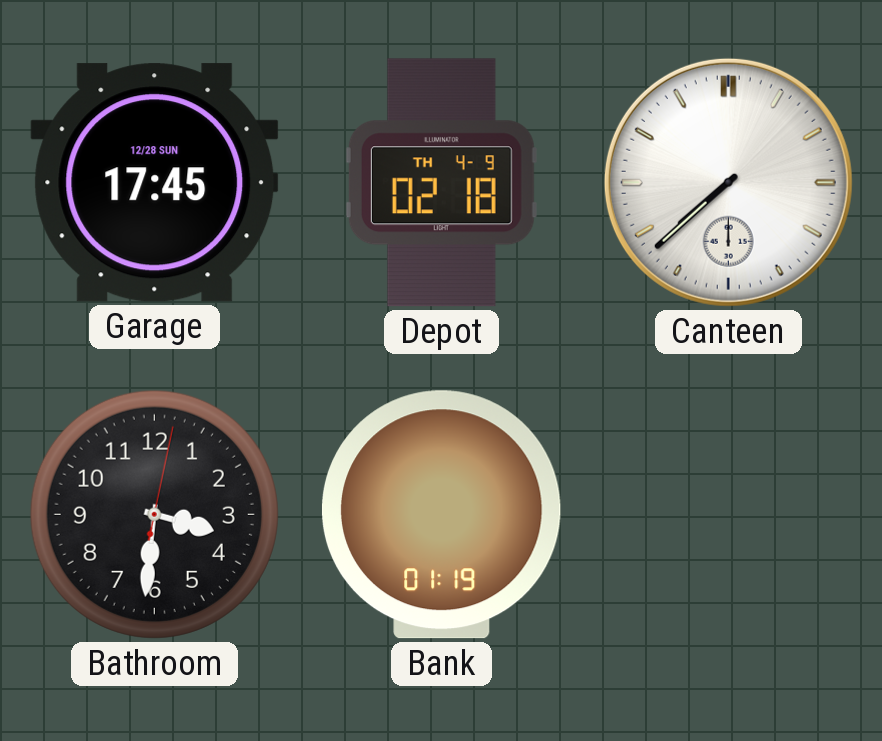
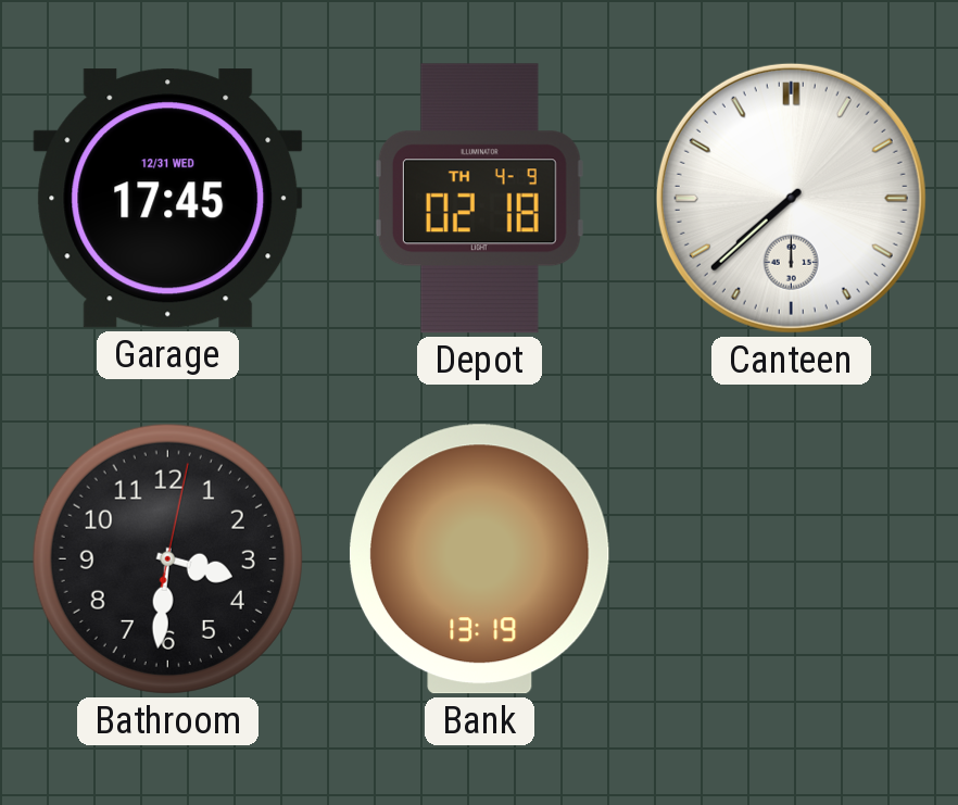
Garage date: 12/28 SUN -> 12/31 WED (168, 199)
Bank: 01:19 -> 13:19 (479, 559)
